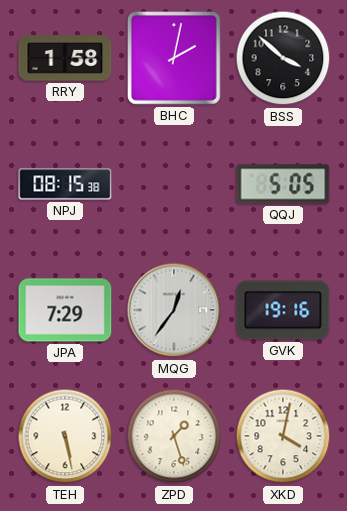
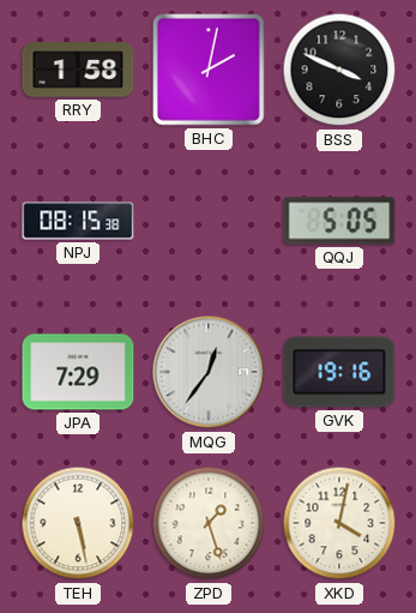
BSS: 3:52 -> 3:49 (339, 70)
